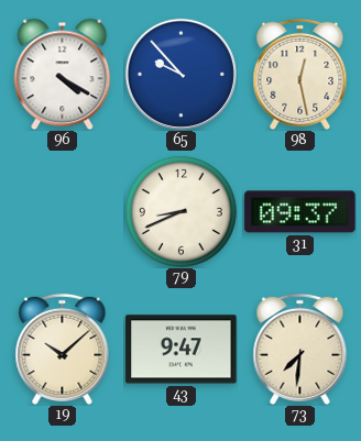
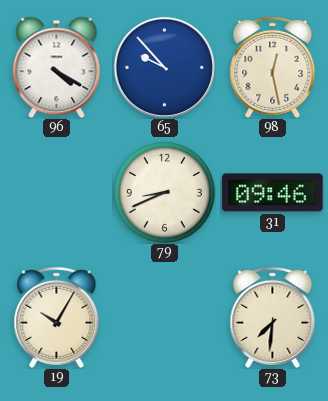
31: 09:37 -> 09:46 (273, 193)
19: 10:08 -> 10:05 (57, 317)
43: 9:47 -> none (182, 350)
